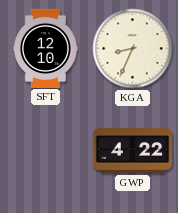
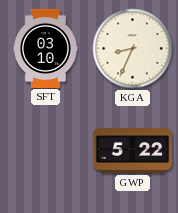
SFT: 12:10 -> 03:10 (46, 48)
GWP: 4:22 -> 5:22 (132, 151)
